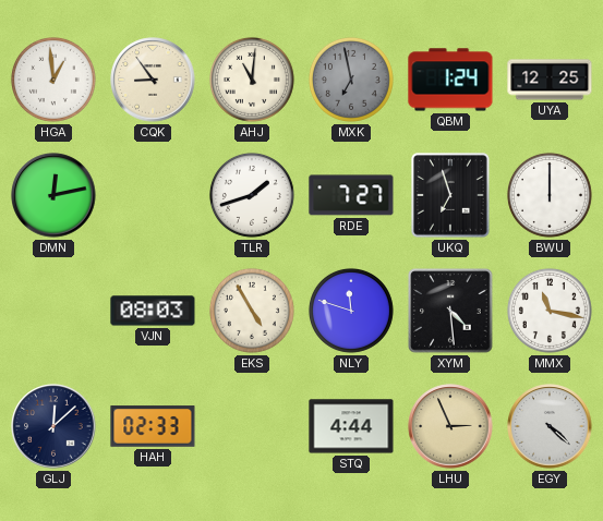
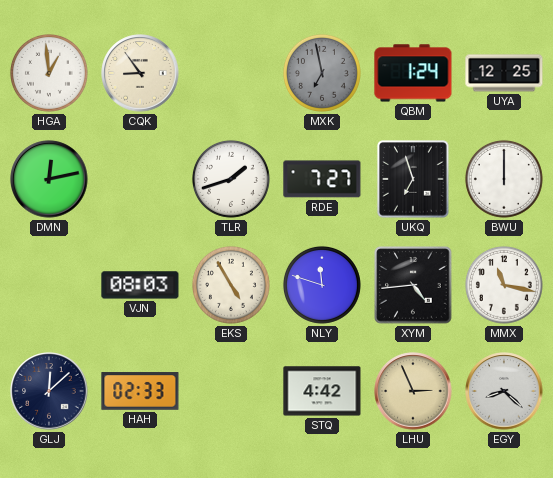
AHJ: 11:01 -> none (252, 80)
XYM: 4:29 -> 4:44 (413, 285)
STQ: 4:44 -> 4:42 (322, 391)
EGY: 4:22 -> 8:22 (504, 391)
